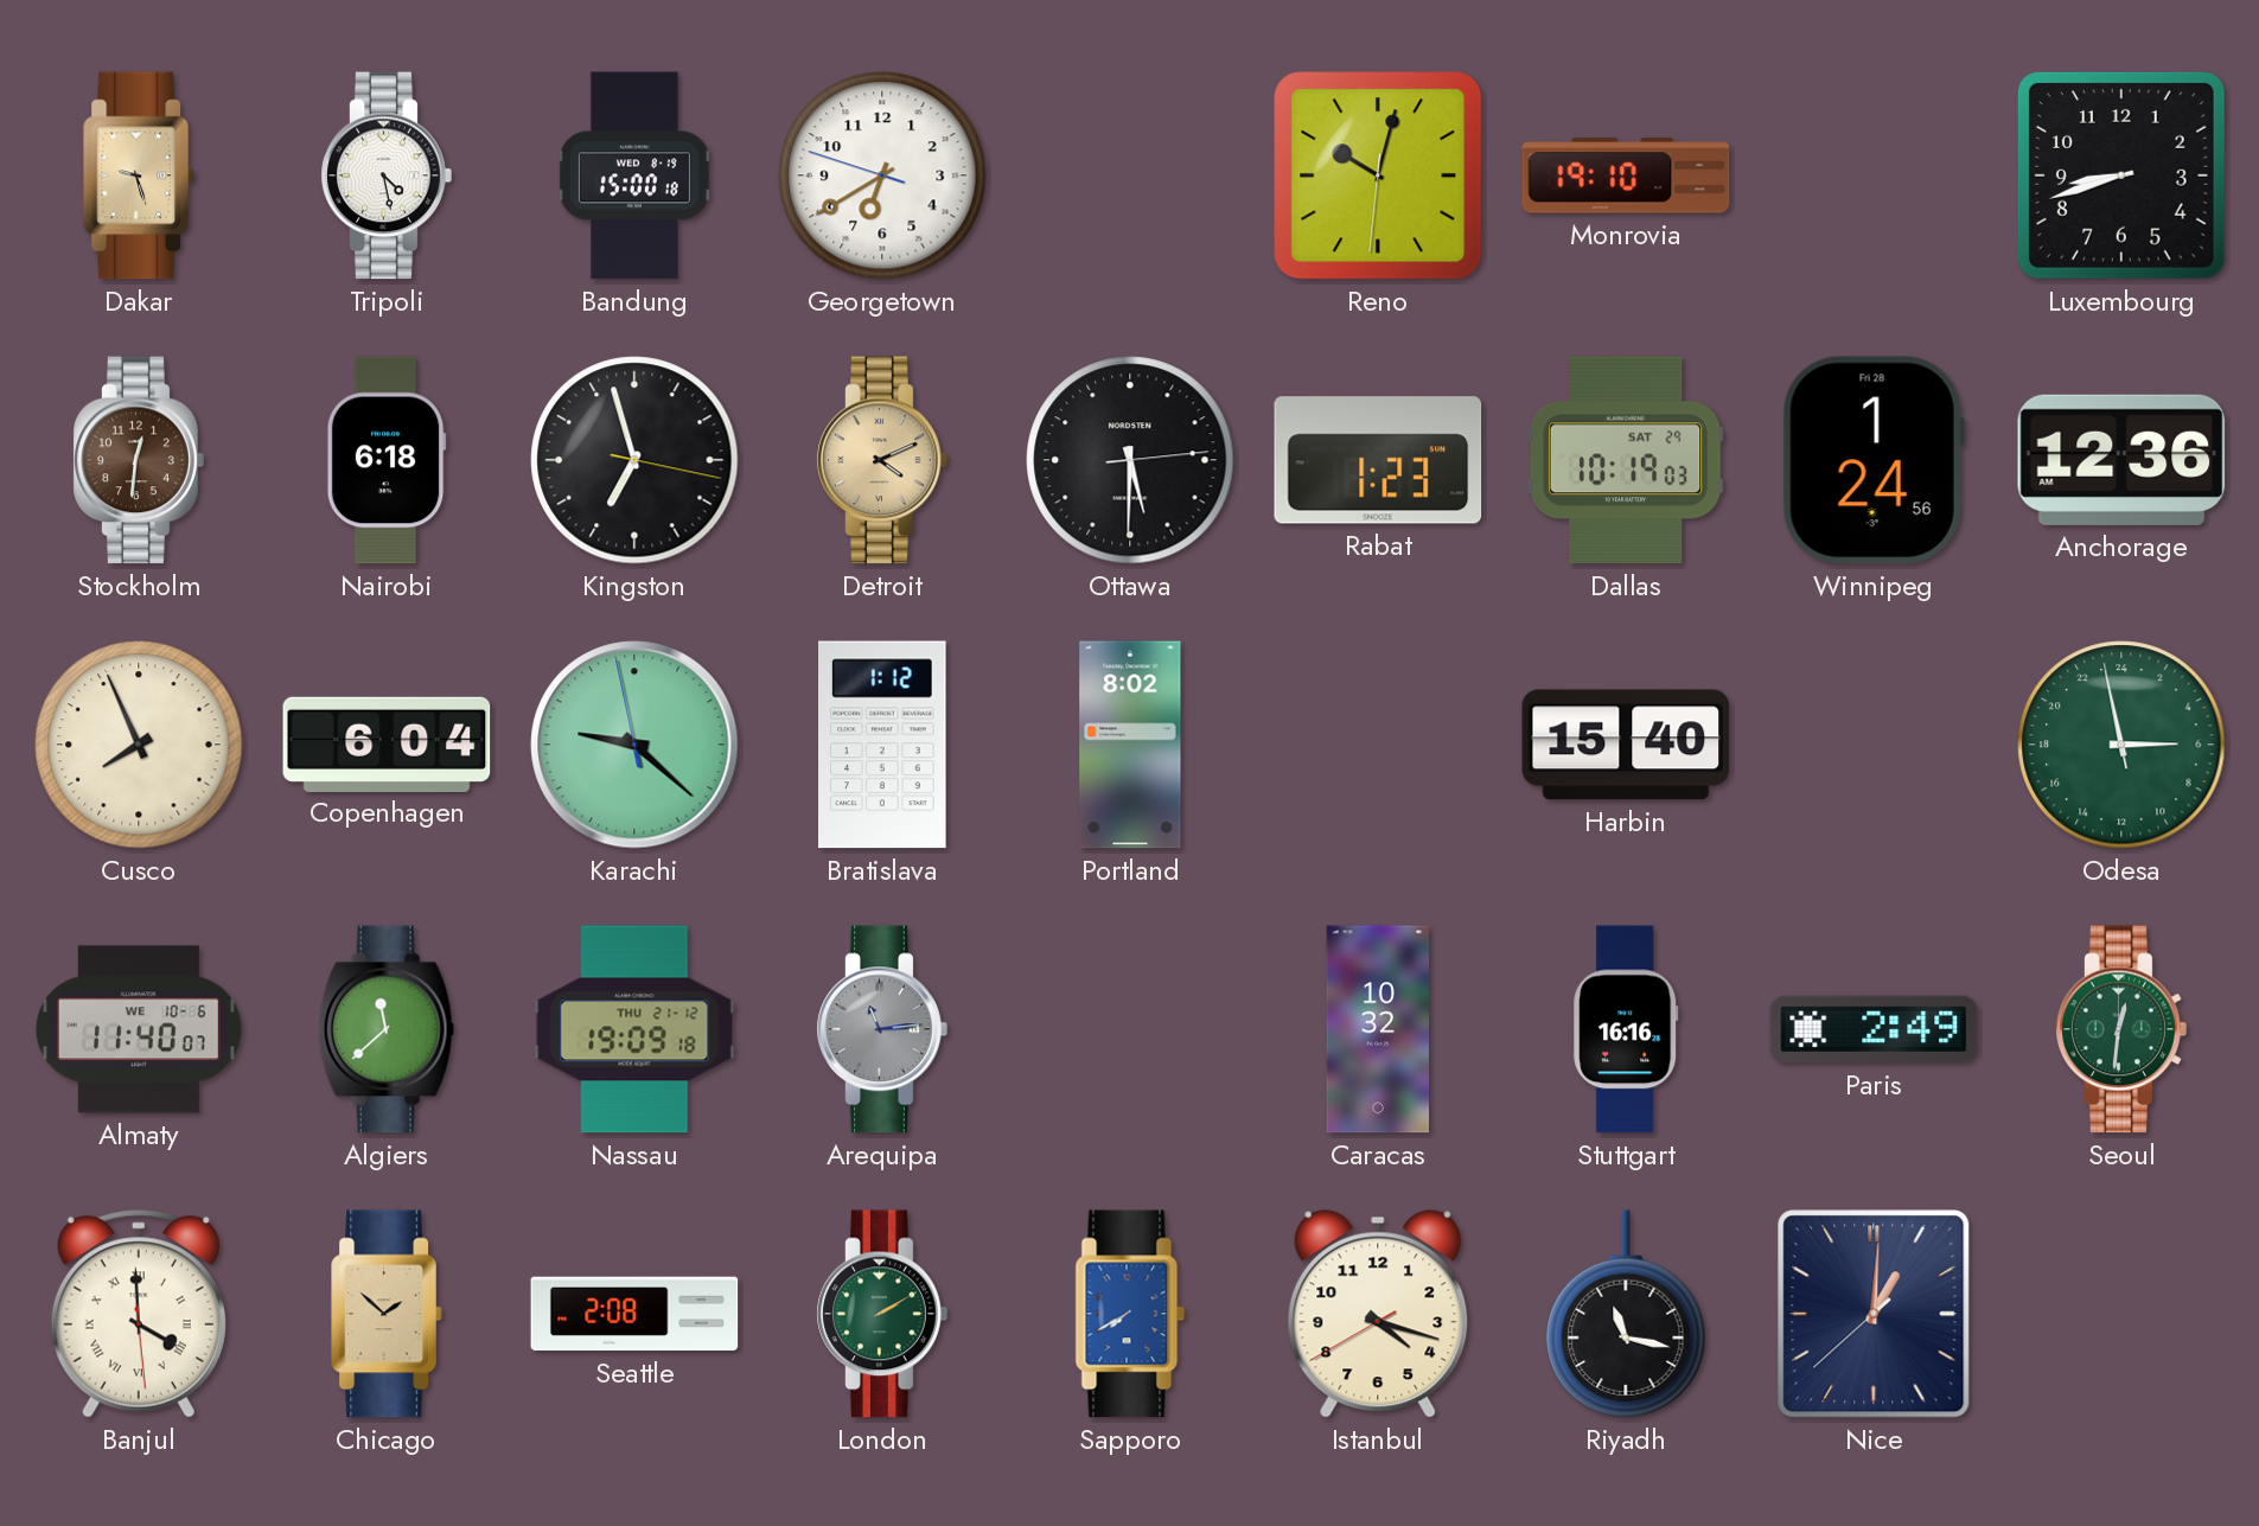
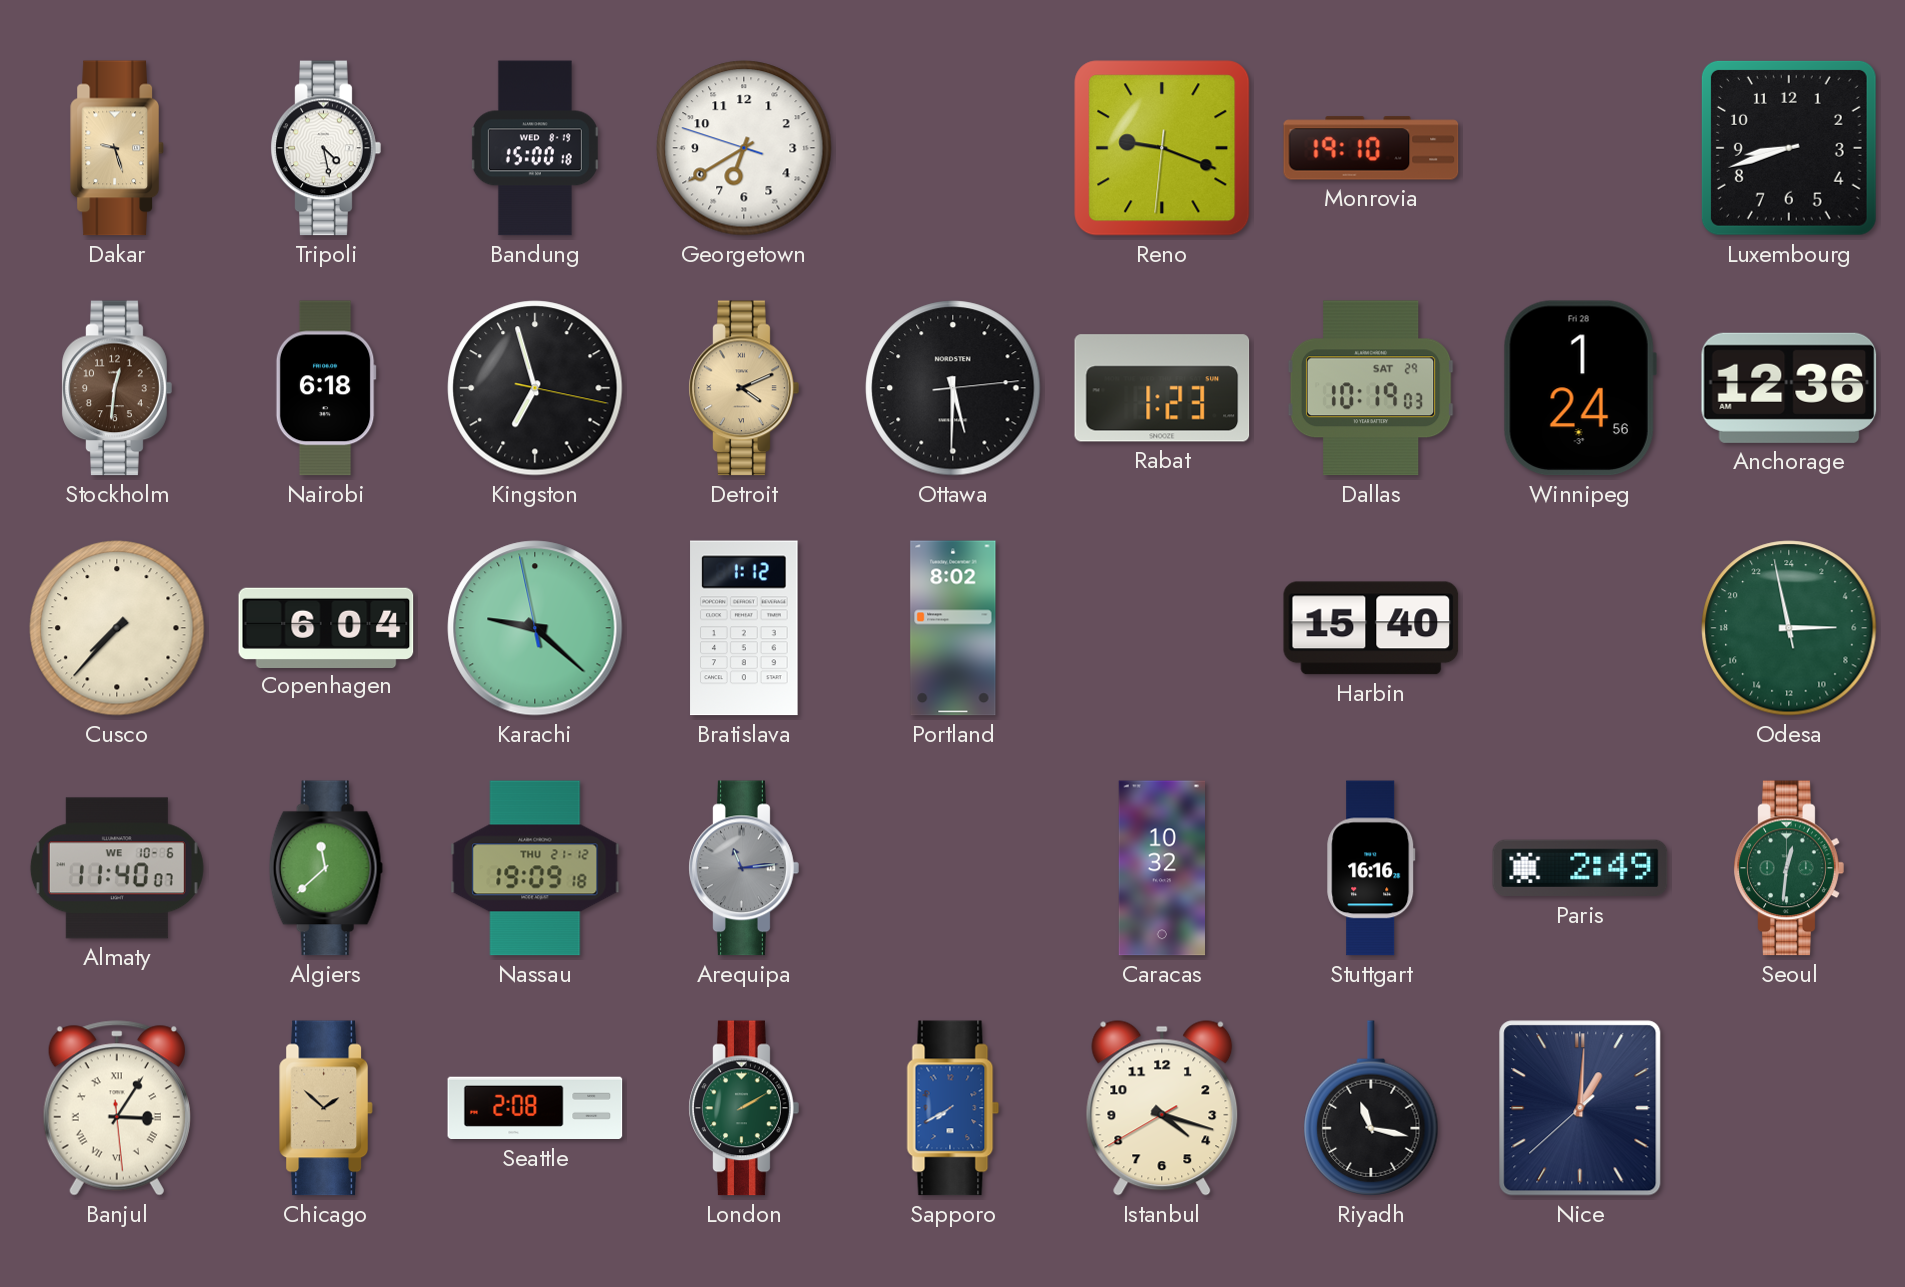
Reno: 10:02 -> 9:18 (1162, 148)
Cusco: 7:56 -> 7:37 (117, 628)
Banjul: 3:59 -> 3:05 (117, 1108)
